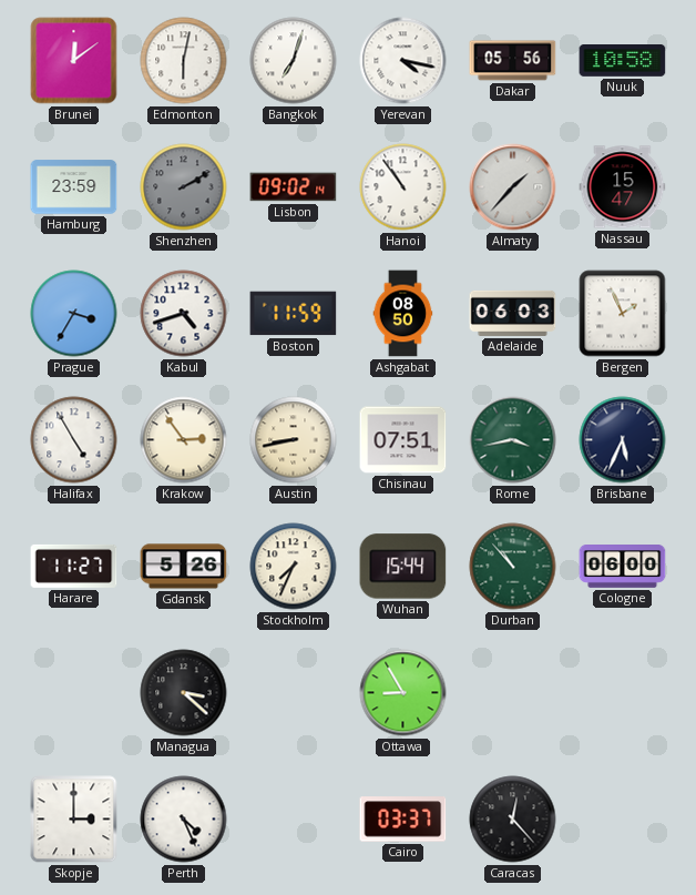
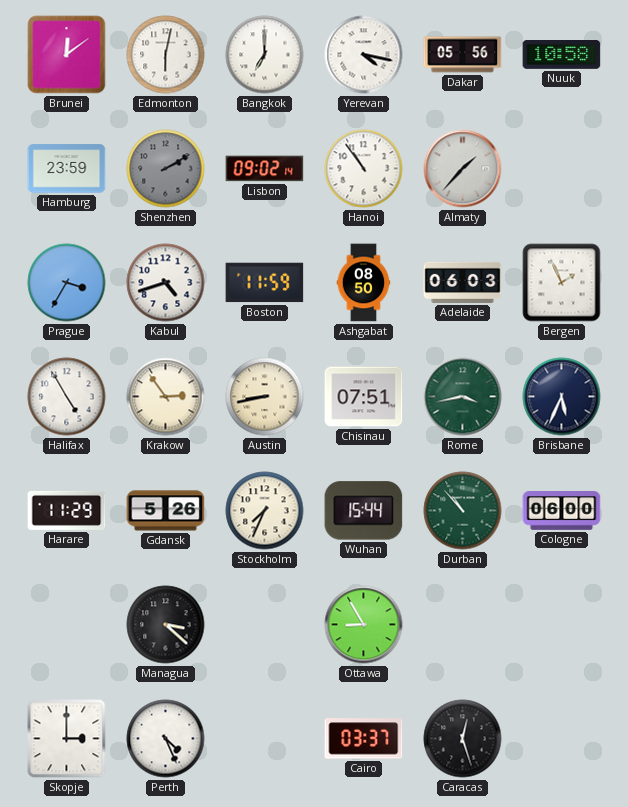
Bangkok: 7:03 -> 7:00 (265, 55)
Nassau: 15:47 -> none (623, 187)
Harare: 11:27 -> 11:29 (67, 510)
Caracas: 12:23 -> 12:27 (463, 739)
